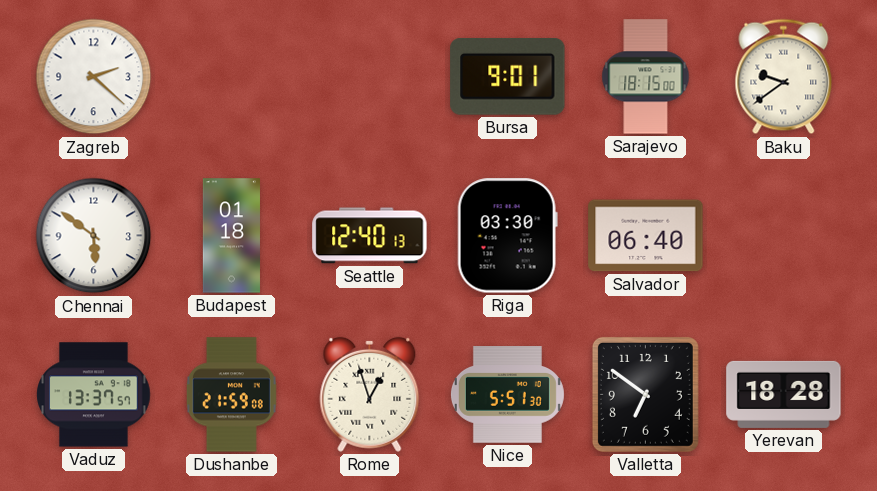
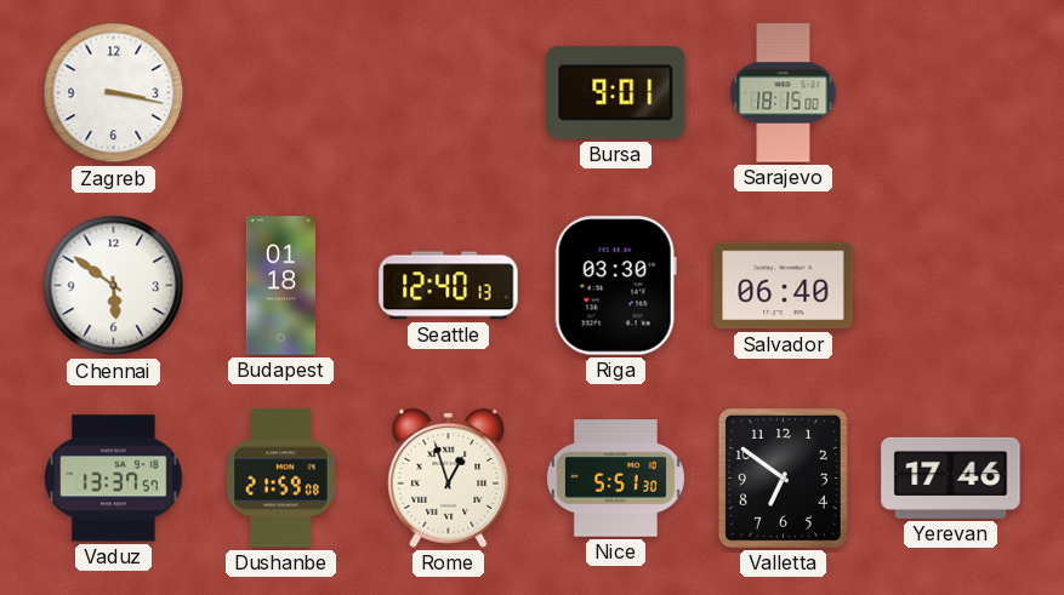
Zagreb: 2:22 -> 3:17 (114, 93)
Baku: 9:39 -> none (784, 77)
Yerevan: 18:28 -> 17:46 (951, 477)
